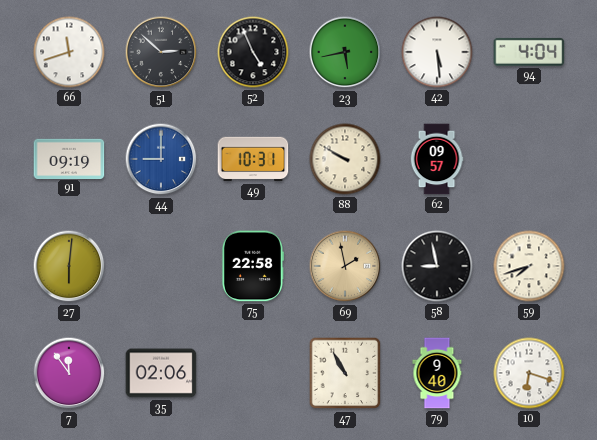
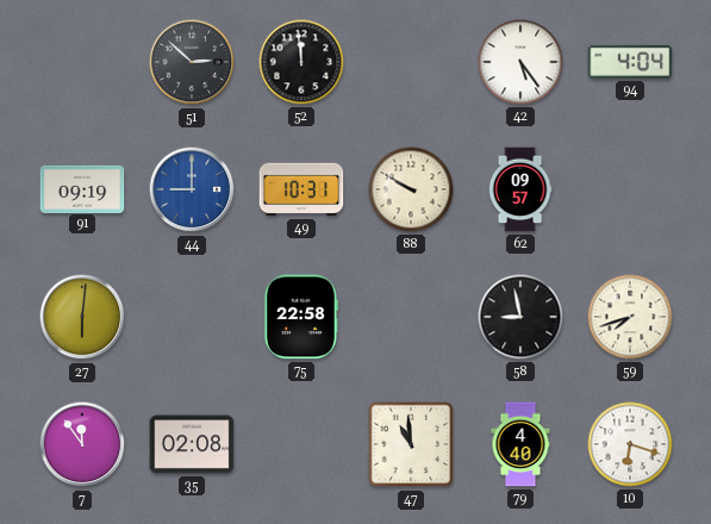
66: 11:42 -> none (69, 52)
52: 4:56 -> 11:59 (301, 62)
23: 5:43 -> none (345, 52)
42: 5:29 -> 5:24 (520, 62)
69: 1:58 -> none (345, 266)
35: 02:06 -> 02:08 (192, 444)
47: 10:55 -> 10:59 (411, 444)
79: 9:40 -> 4:40 (520, 444)
